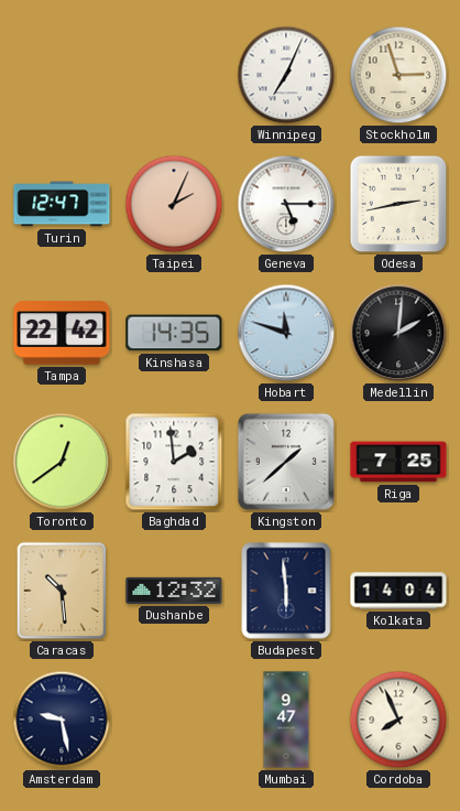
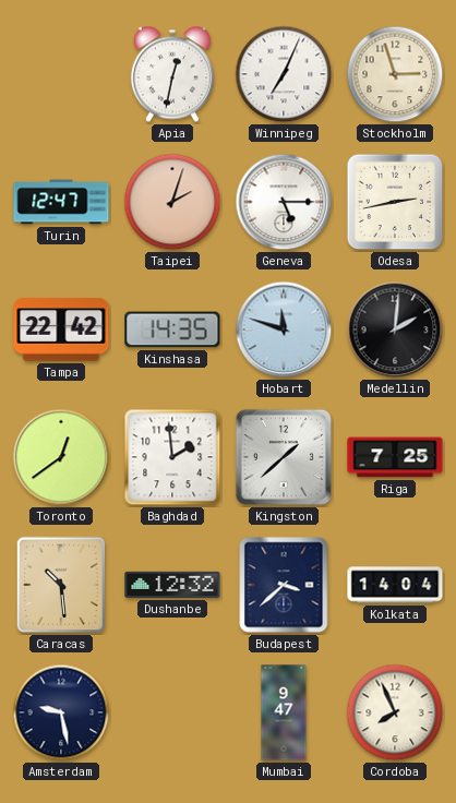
Apia: none -> 12:32 (172, 74)
Taipei: 2:04 -> 2:03 (172, 202)
Budapest: 5:59 -> 3:38 (284, 585)
